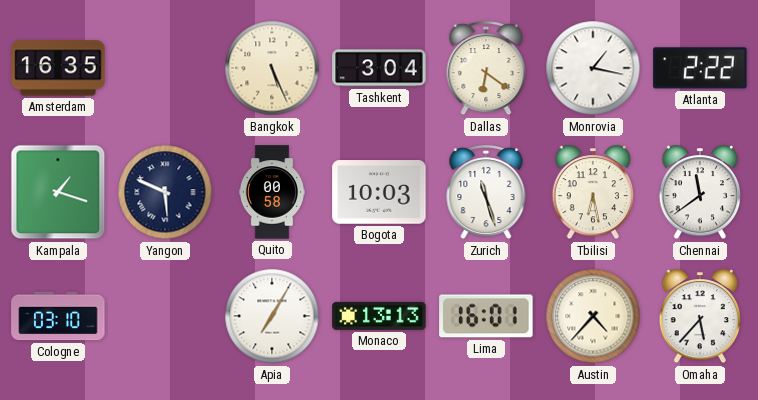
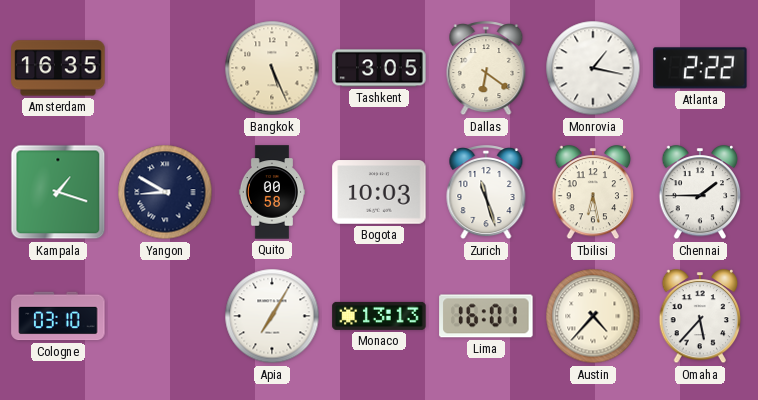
Tashkent: 3:04 -> 3:05 (379, 68)
Yangon: 5:49 -> 8:50 (165, 192)
Chennai: 11:39 -> 1:45 (700, 193)
